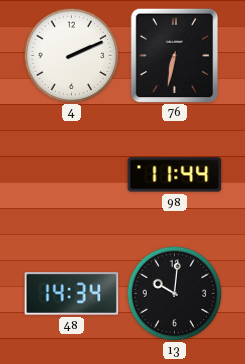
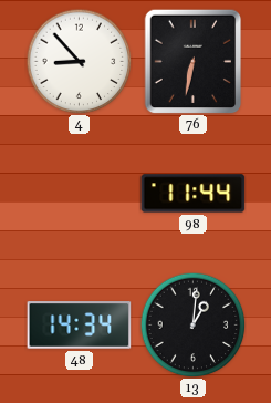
4: 2:11 -> 8:53 (79, 61)
13: 10:01 -> 1:01 (192, 324)
